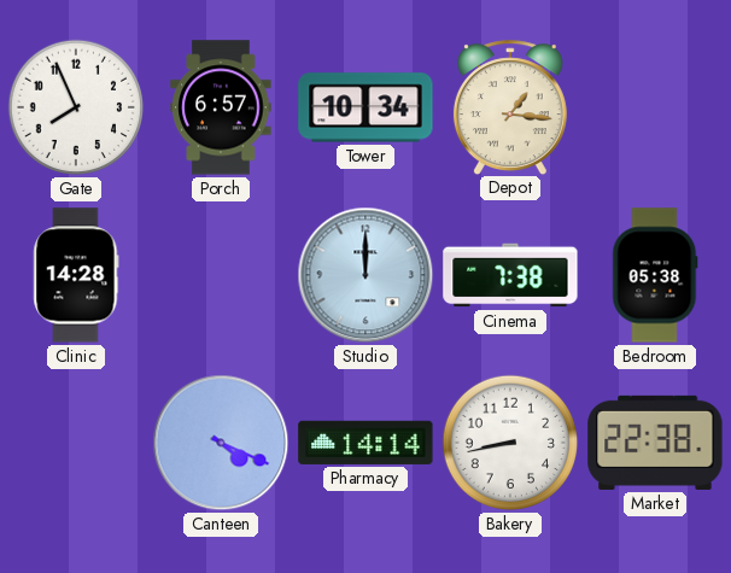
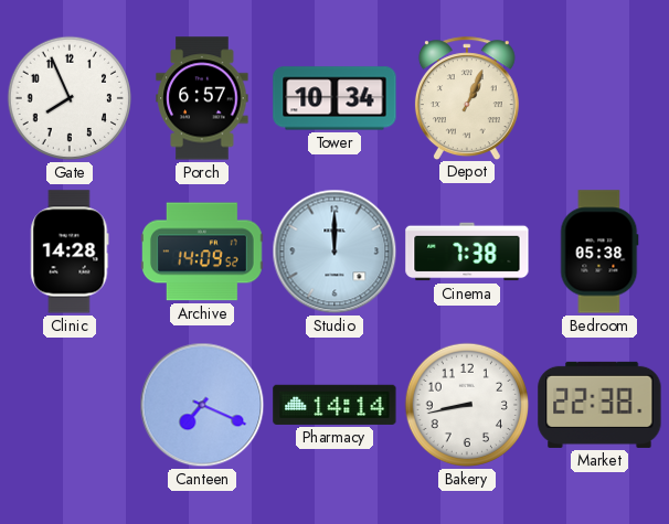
Depot: 1:16 -> 1:04 (467, 98)
Archive: none -> 14:09 (203, 252)
Canteen: 4:19 -> 7:19 (202, 405)
